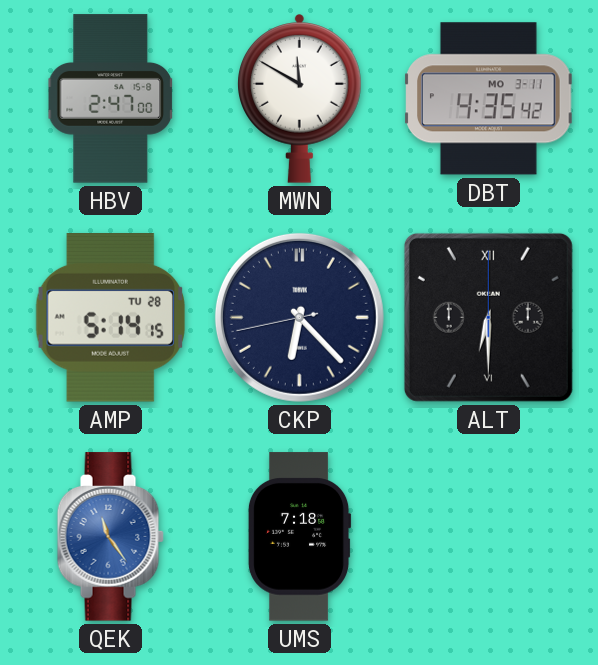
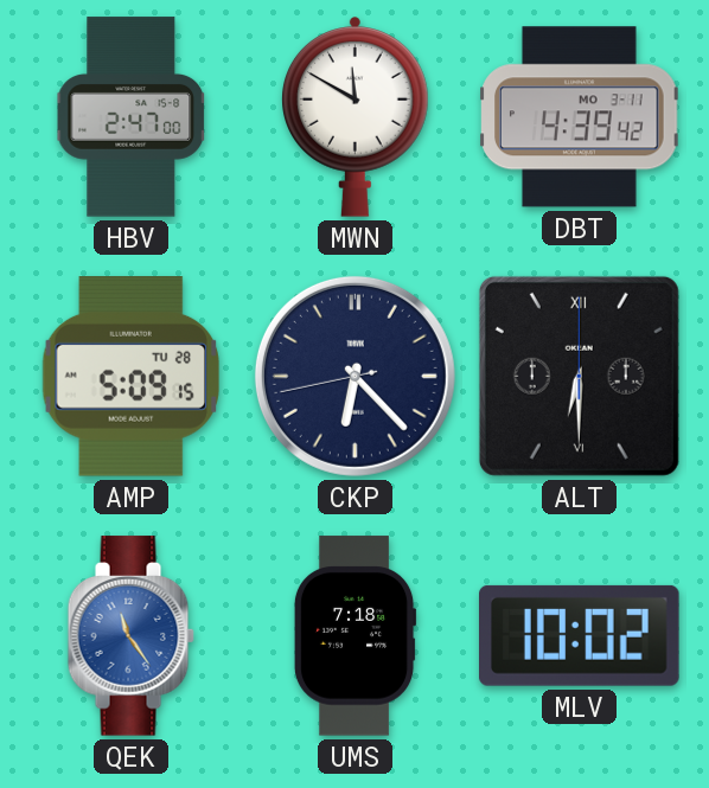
DBT: 4:35 -> 4:39 (580, 117)
AMP: 5:14 -> 5:09 (130, 377)
MLV: none -> 10:02 (580, 635)
